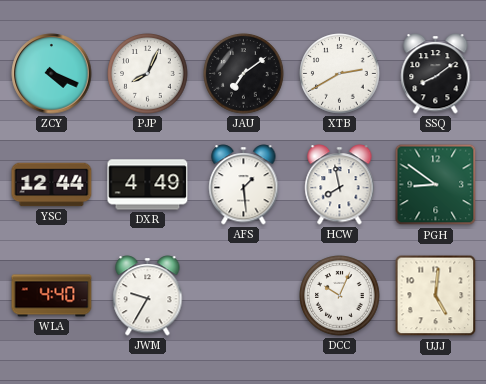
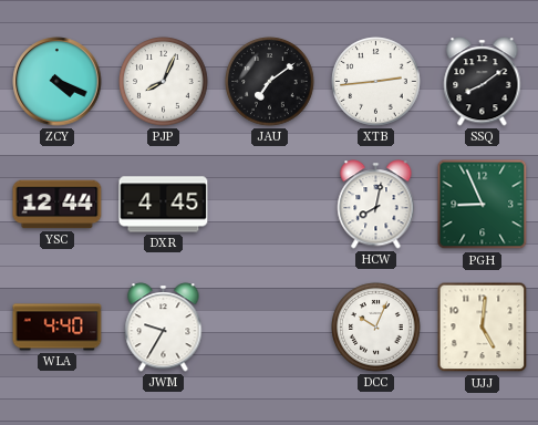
XTB: 2:40 -> 2:44 (376, 82)
DXR: 4:49 -> 4:45 (164, 205)
AFS: 1:29 -> none (244, 185)
HCW: 7:58 -> 8:02 (376, 205)
PGH: 8:51 -> 8:56 (483, 205)
